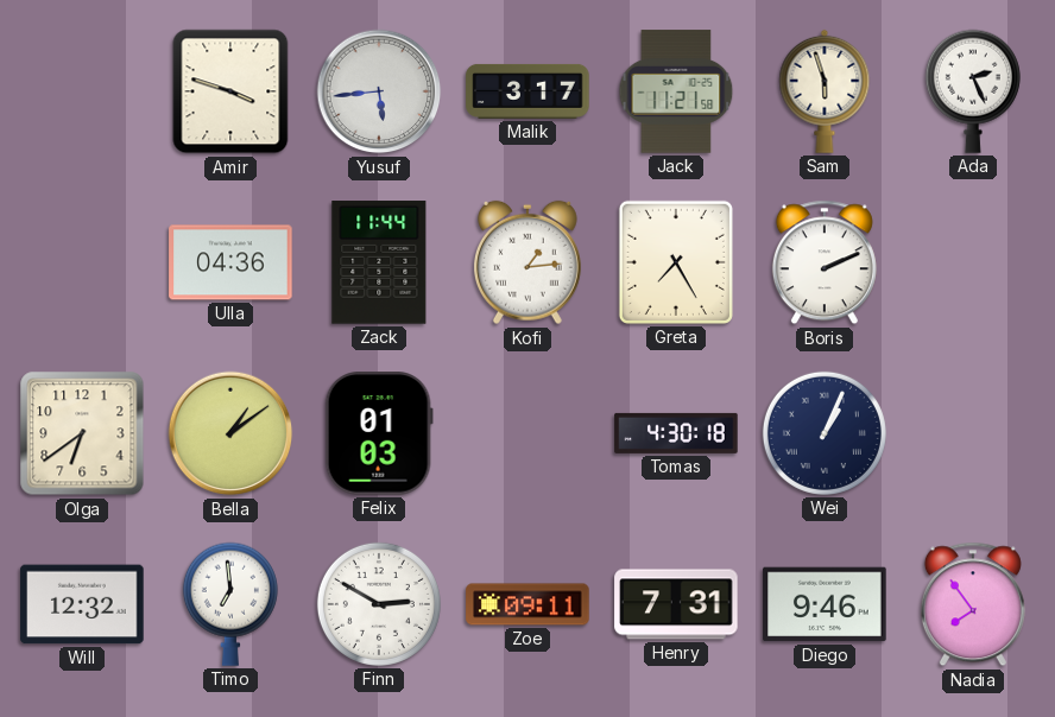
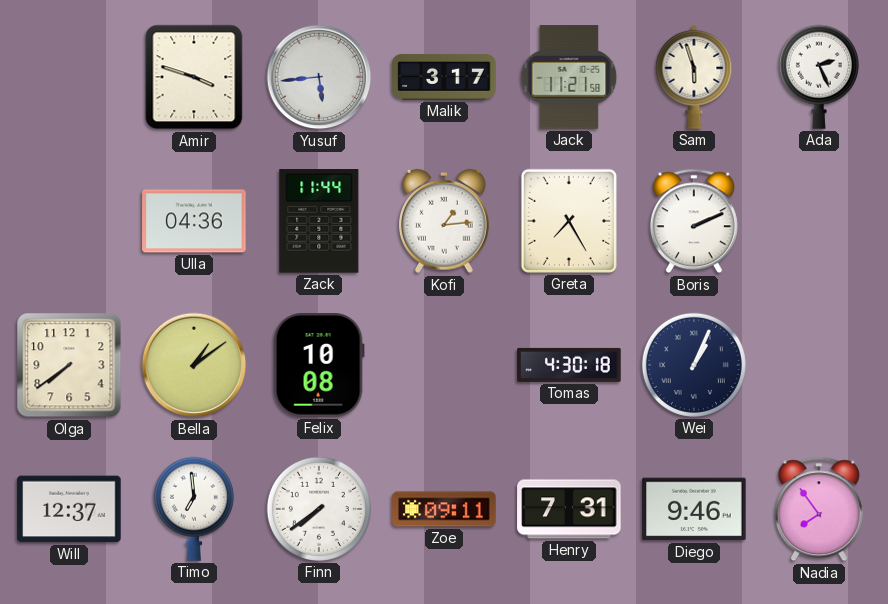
Olga: 6:39 -> 7:39 (69, 365)
Felix: 01:03 -> 10:08 (319, 365)
Will: 12:32 -> 12:37 (69, 509)
Finn: 2:50 -> 7:39 (319, 509)
